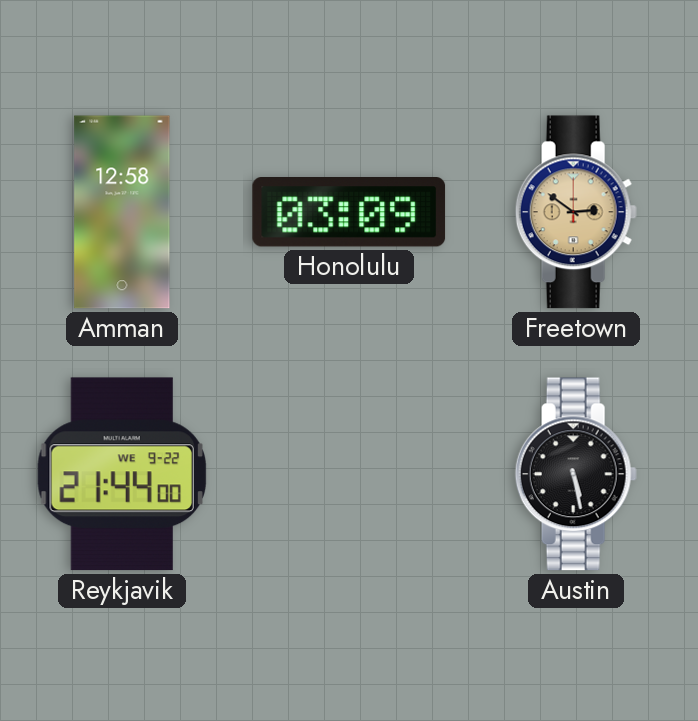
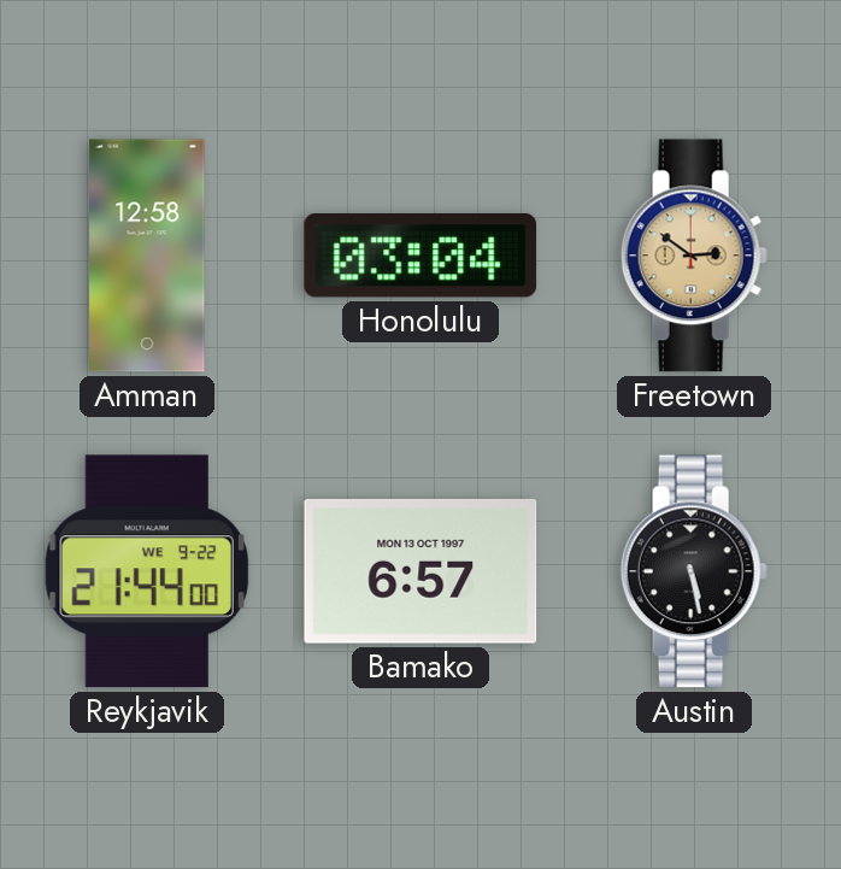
Honolulu: 03:09 -> 03:04 (420, 256)
Bamako: none -> 6:57 (420, 571)
